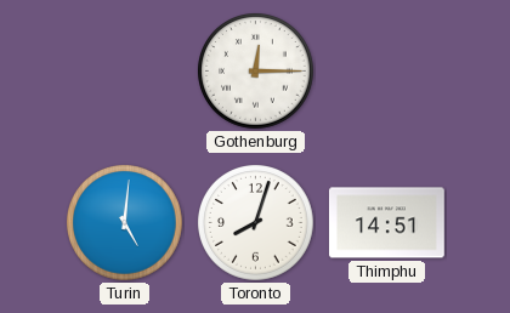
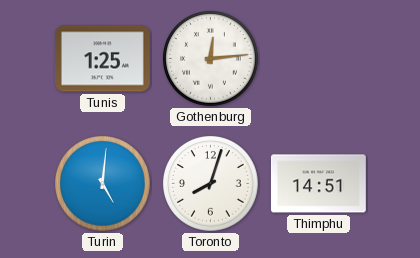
Tunis: none -> 1:25 (102, 59)
Gothenburg: 12:15 -> 12:14 (211, 59)
